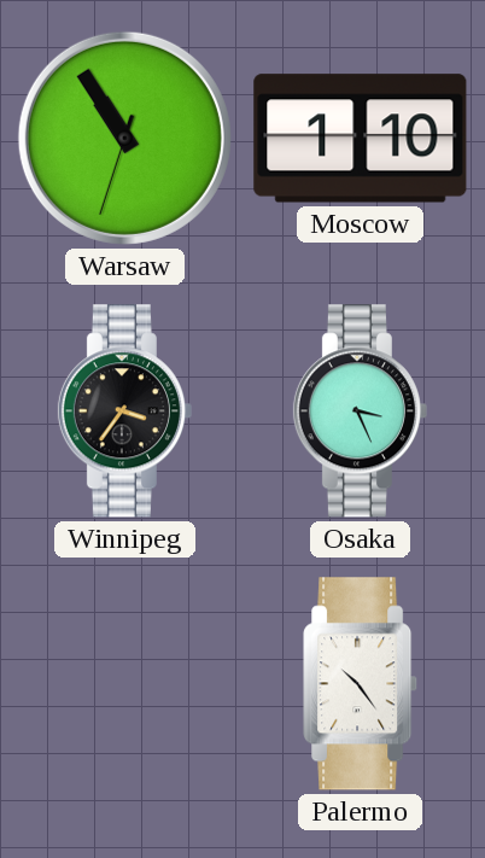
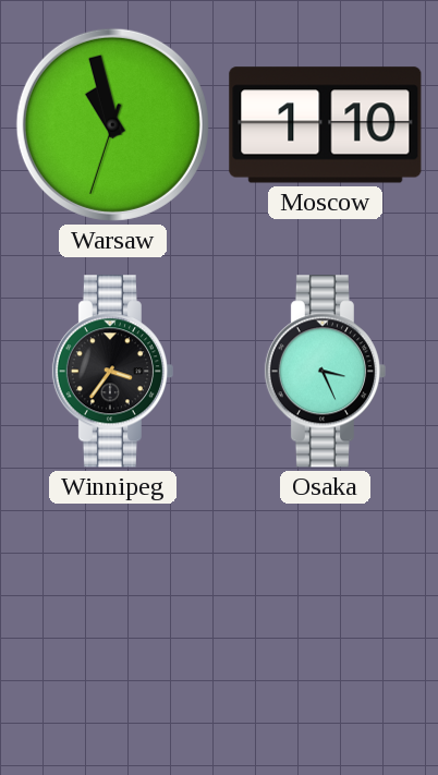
Warsaw: 10:54 -> 10:57 (112, 124)
Palermo: 10:24 -> none (361, 684)
